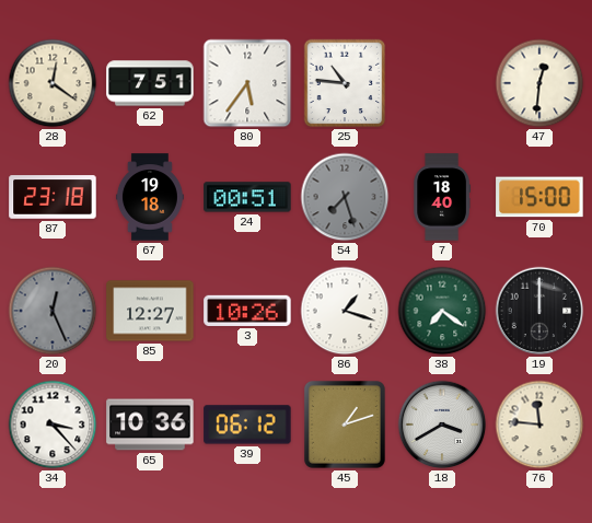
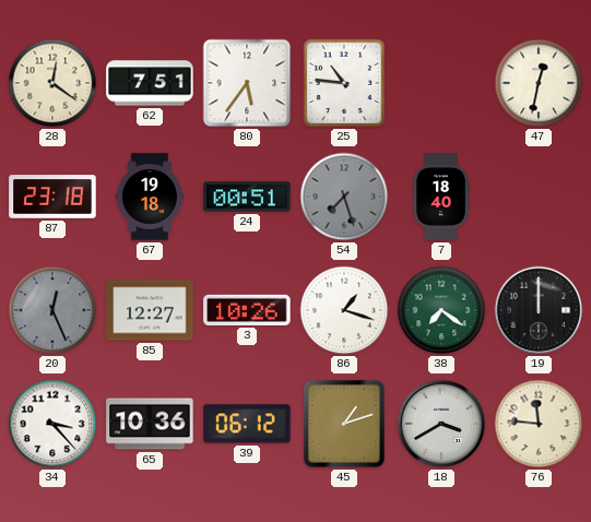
47: 12:31 -> 12:32 (539, 83)
70: 15:00 -> none (539, 197)
